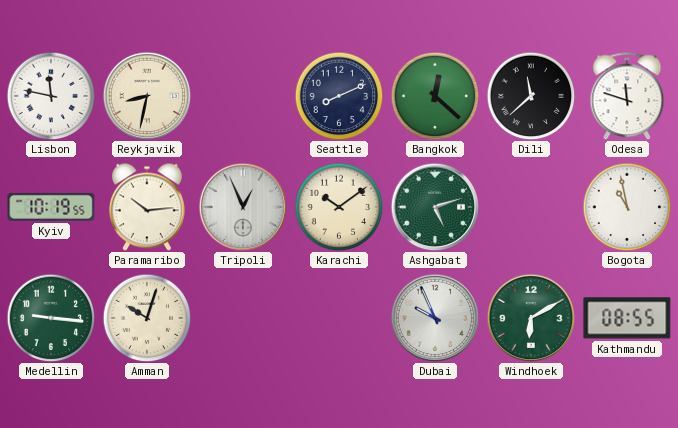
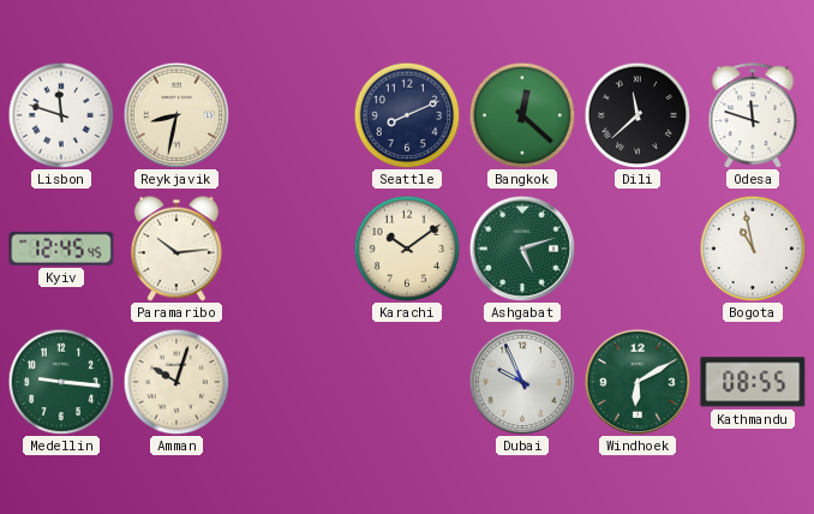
Lisbon: 11:47 -> 11:48 (61, 115)
Kyiv: 10:19 -> 12:45 (61, 249)
Tripoli: 12:56 -> none (243, 207)
